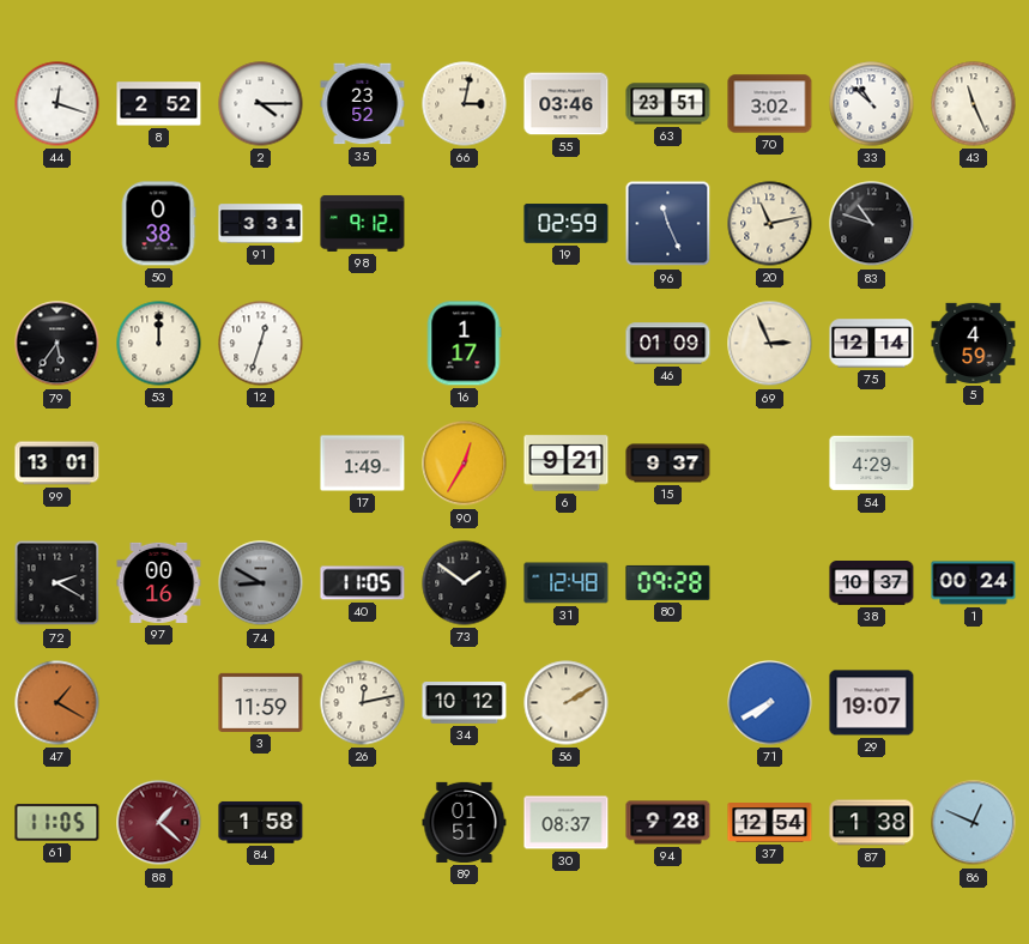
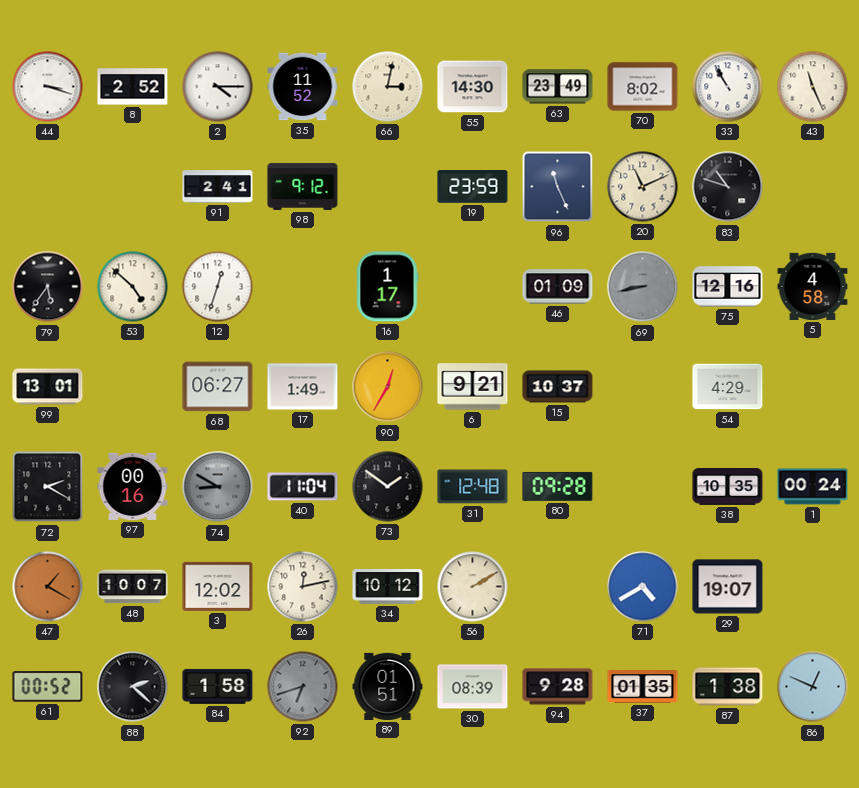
44: 12:18 -> 3:18 (48, 87)
35: 23:52 -> 11:52 (303, 87)
55: 03:46 -> 14:30 (473, 87)
63: 23:51 -> 23:49 (558, 87)
70: 3:02 -> 8:02 (643, 87)
33: 10:52 -> 10:55 (728, 87)
50: 0:38 -> none (158, 224)
91: 3:31 -> 2:41 (218, 187)
19: 02:59 -> 23:59 (473, 187)
20: 11:13 -> 11:11 (643, 187)
53: 12:00 -> 4:52 (133, 287)
69: 2:56 -> 8:43 (643, 287)
69 dial: cream -> grey (643, 287)
75: 12:14 -> 12:16 (728, 287)
5: 4:59 -> 4:58 (813, 286)
68: none -> 06:27 (218, 387)
15: 9:37 -> 10:37 (558, 387)
40: 11:05 -> 11:04 (303, 487)
38: 10:37 -> 10:35 (728, 487)
48: none -> 10:07 (133, 587)
3: 11:59 -> 12:02 (218, 586)
71: 7:40 -> 4:40 (643, 587)
61: 11:05 -> 00:52 (48, 687)
88: 1:22 -> 2:22 (133, 687)
88 dial: burgundy -> black (133, 687)
92: none -> 6:42 (303, 687)
30: 08:37 -> 08:39 (473, 687)
37: 12:54 -> 01:35 (643, 687)
